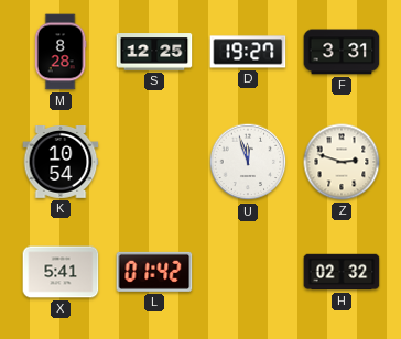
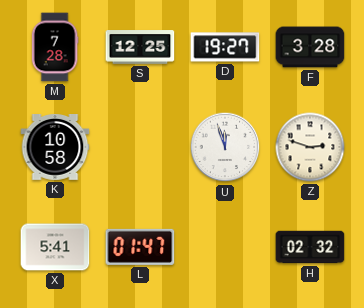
M: 8:28 -> 7:28 (55, 47)
F: 3:31 -> 3:28 (310, 47)
K: 10:54 -> 10:58 (55, 148)
L: 01:42 -> 01:47 (140, 247)
